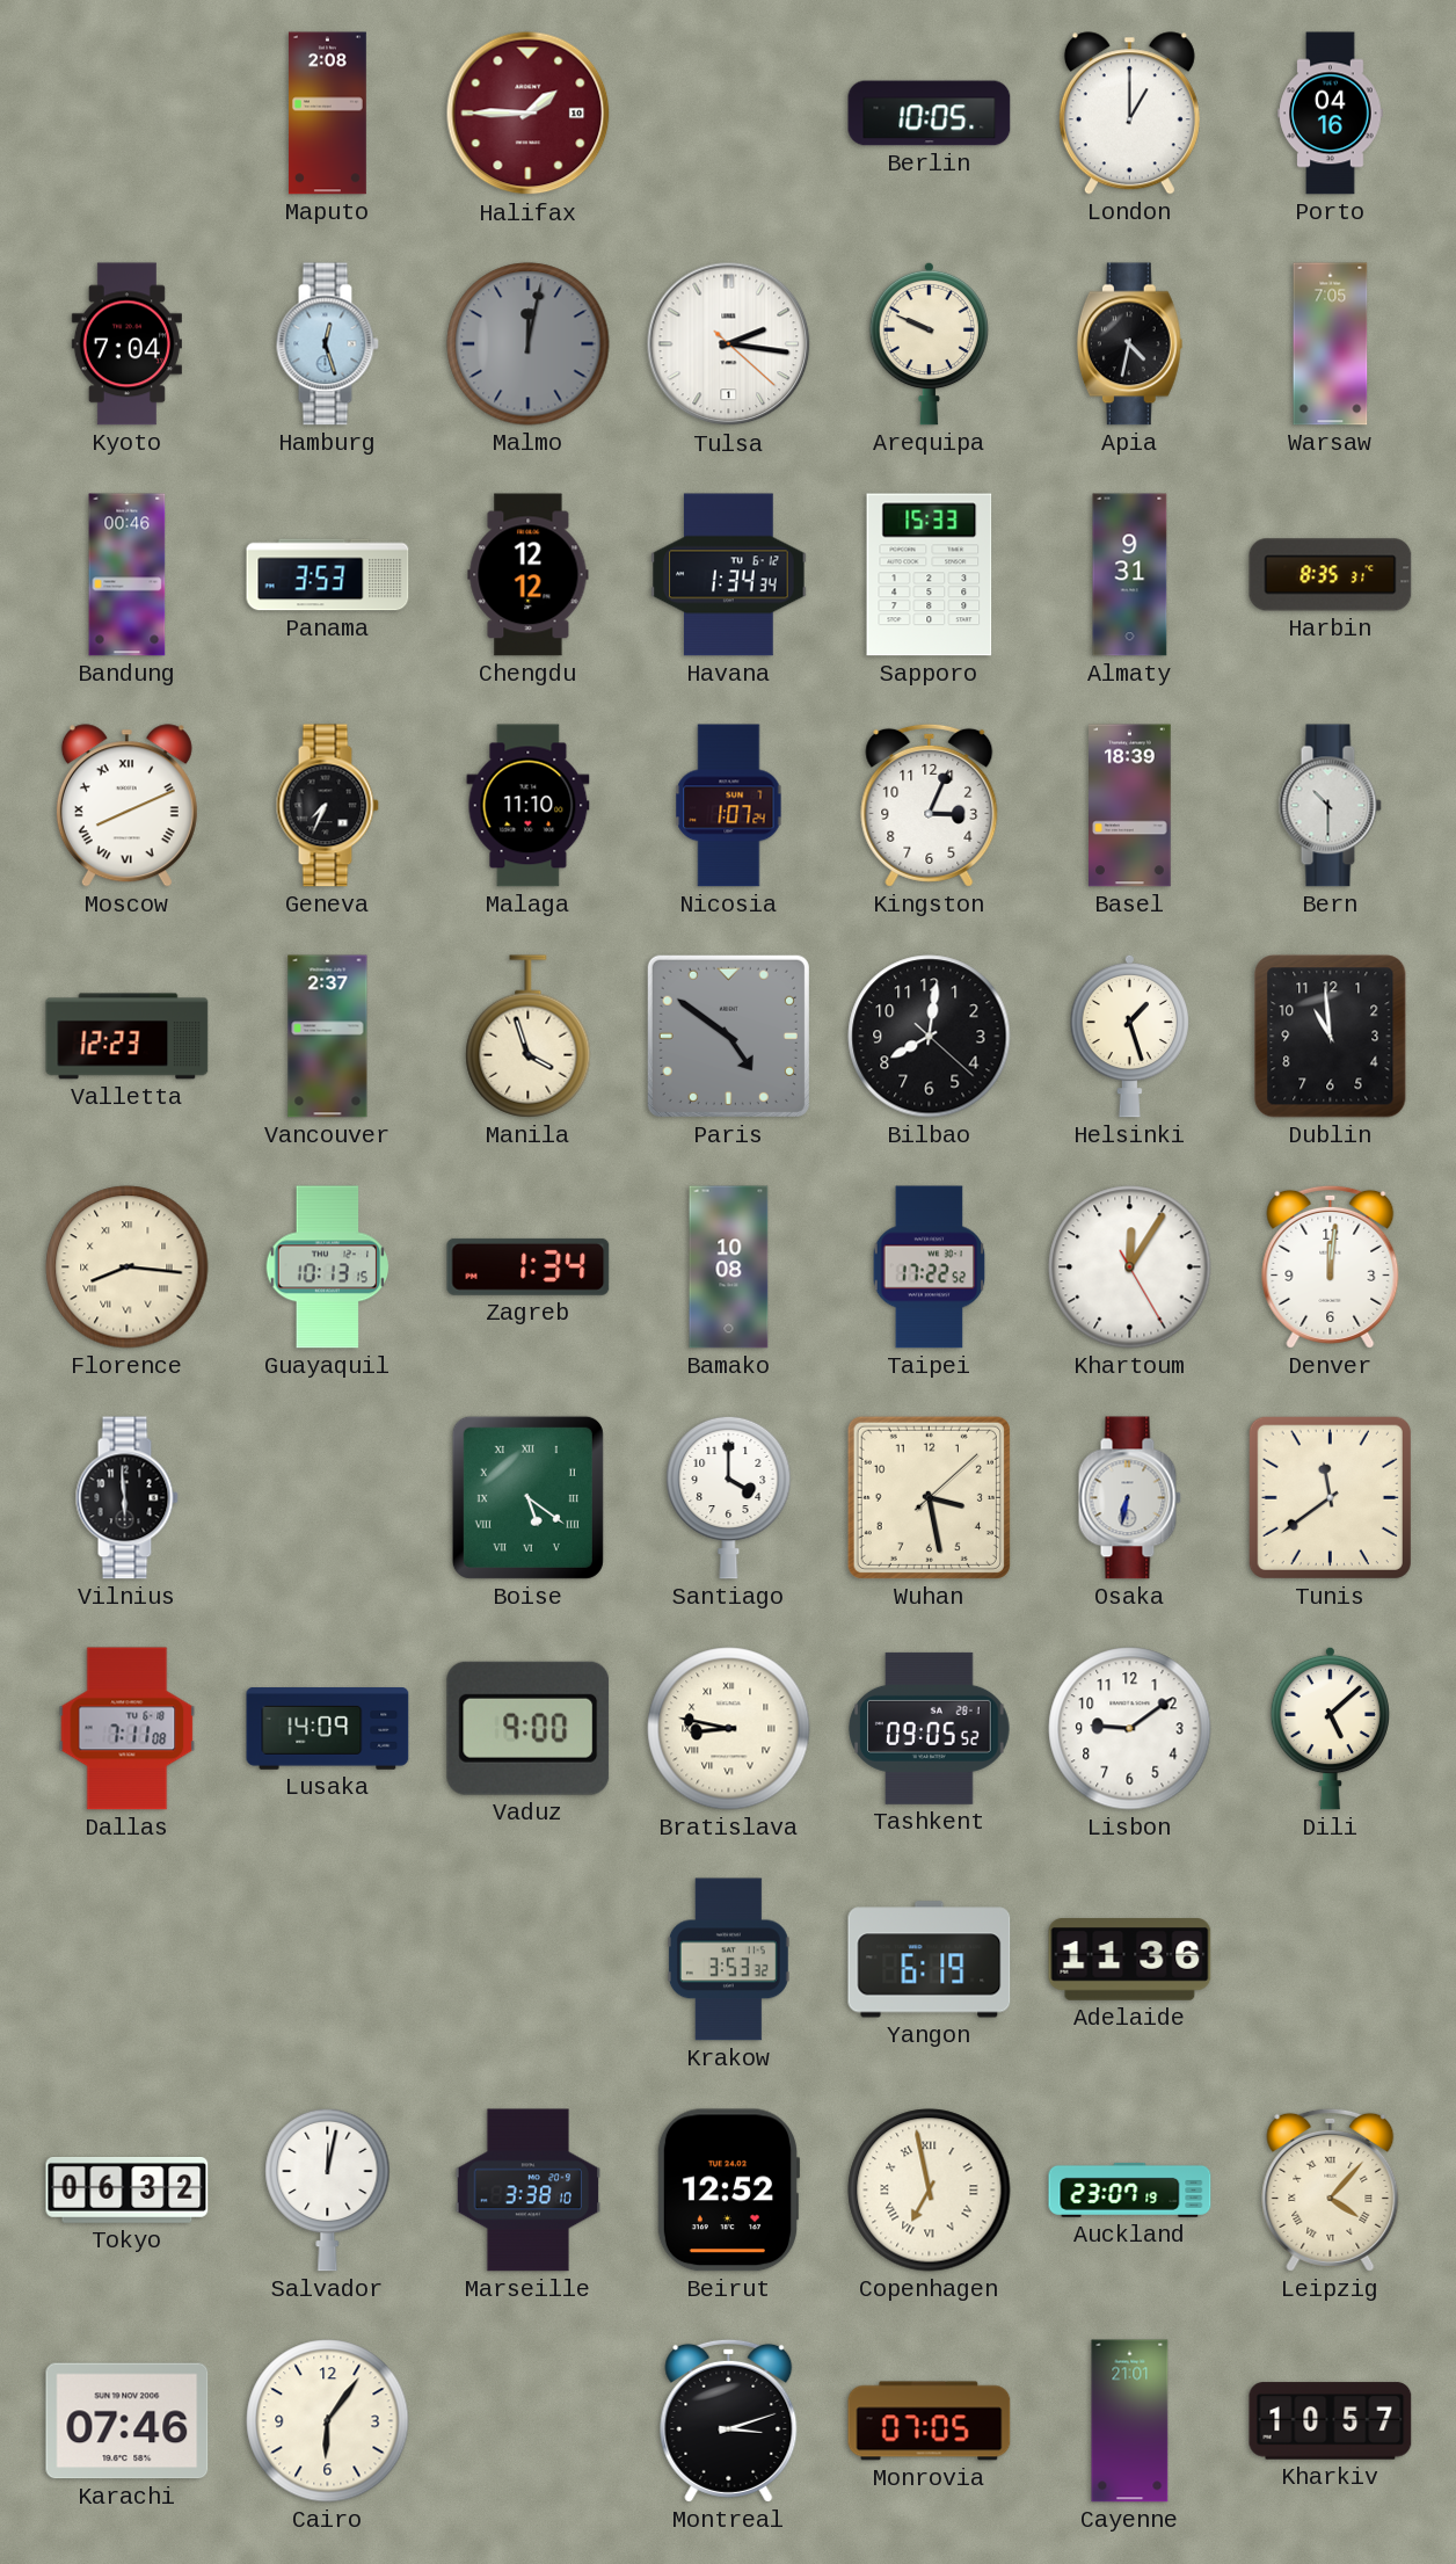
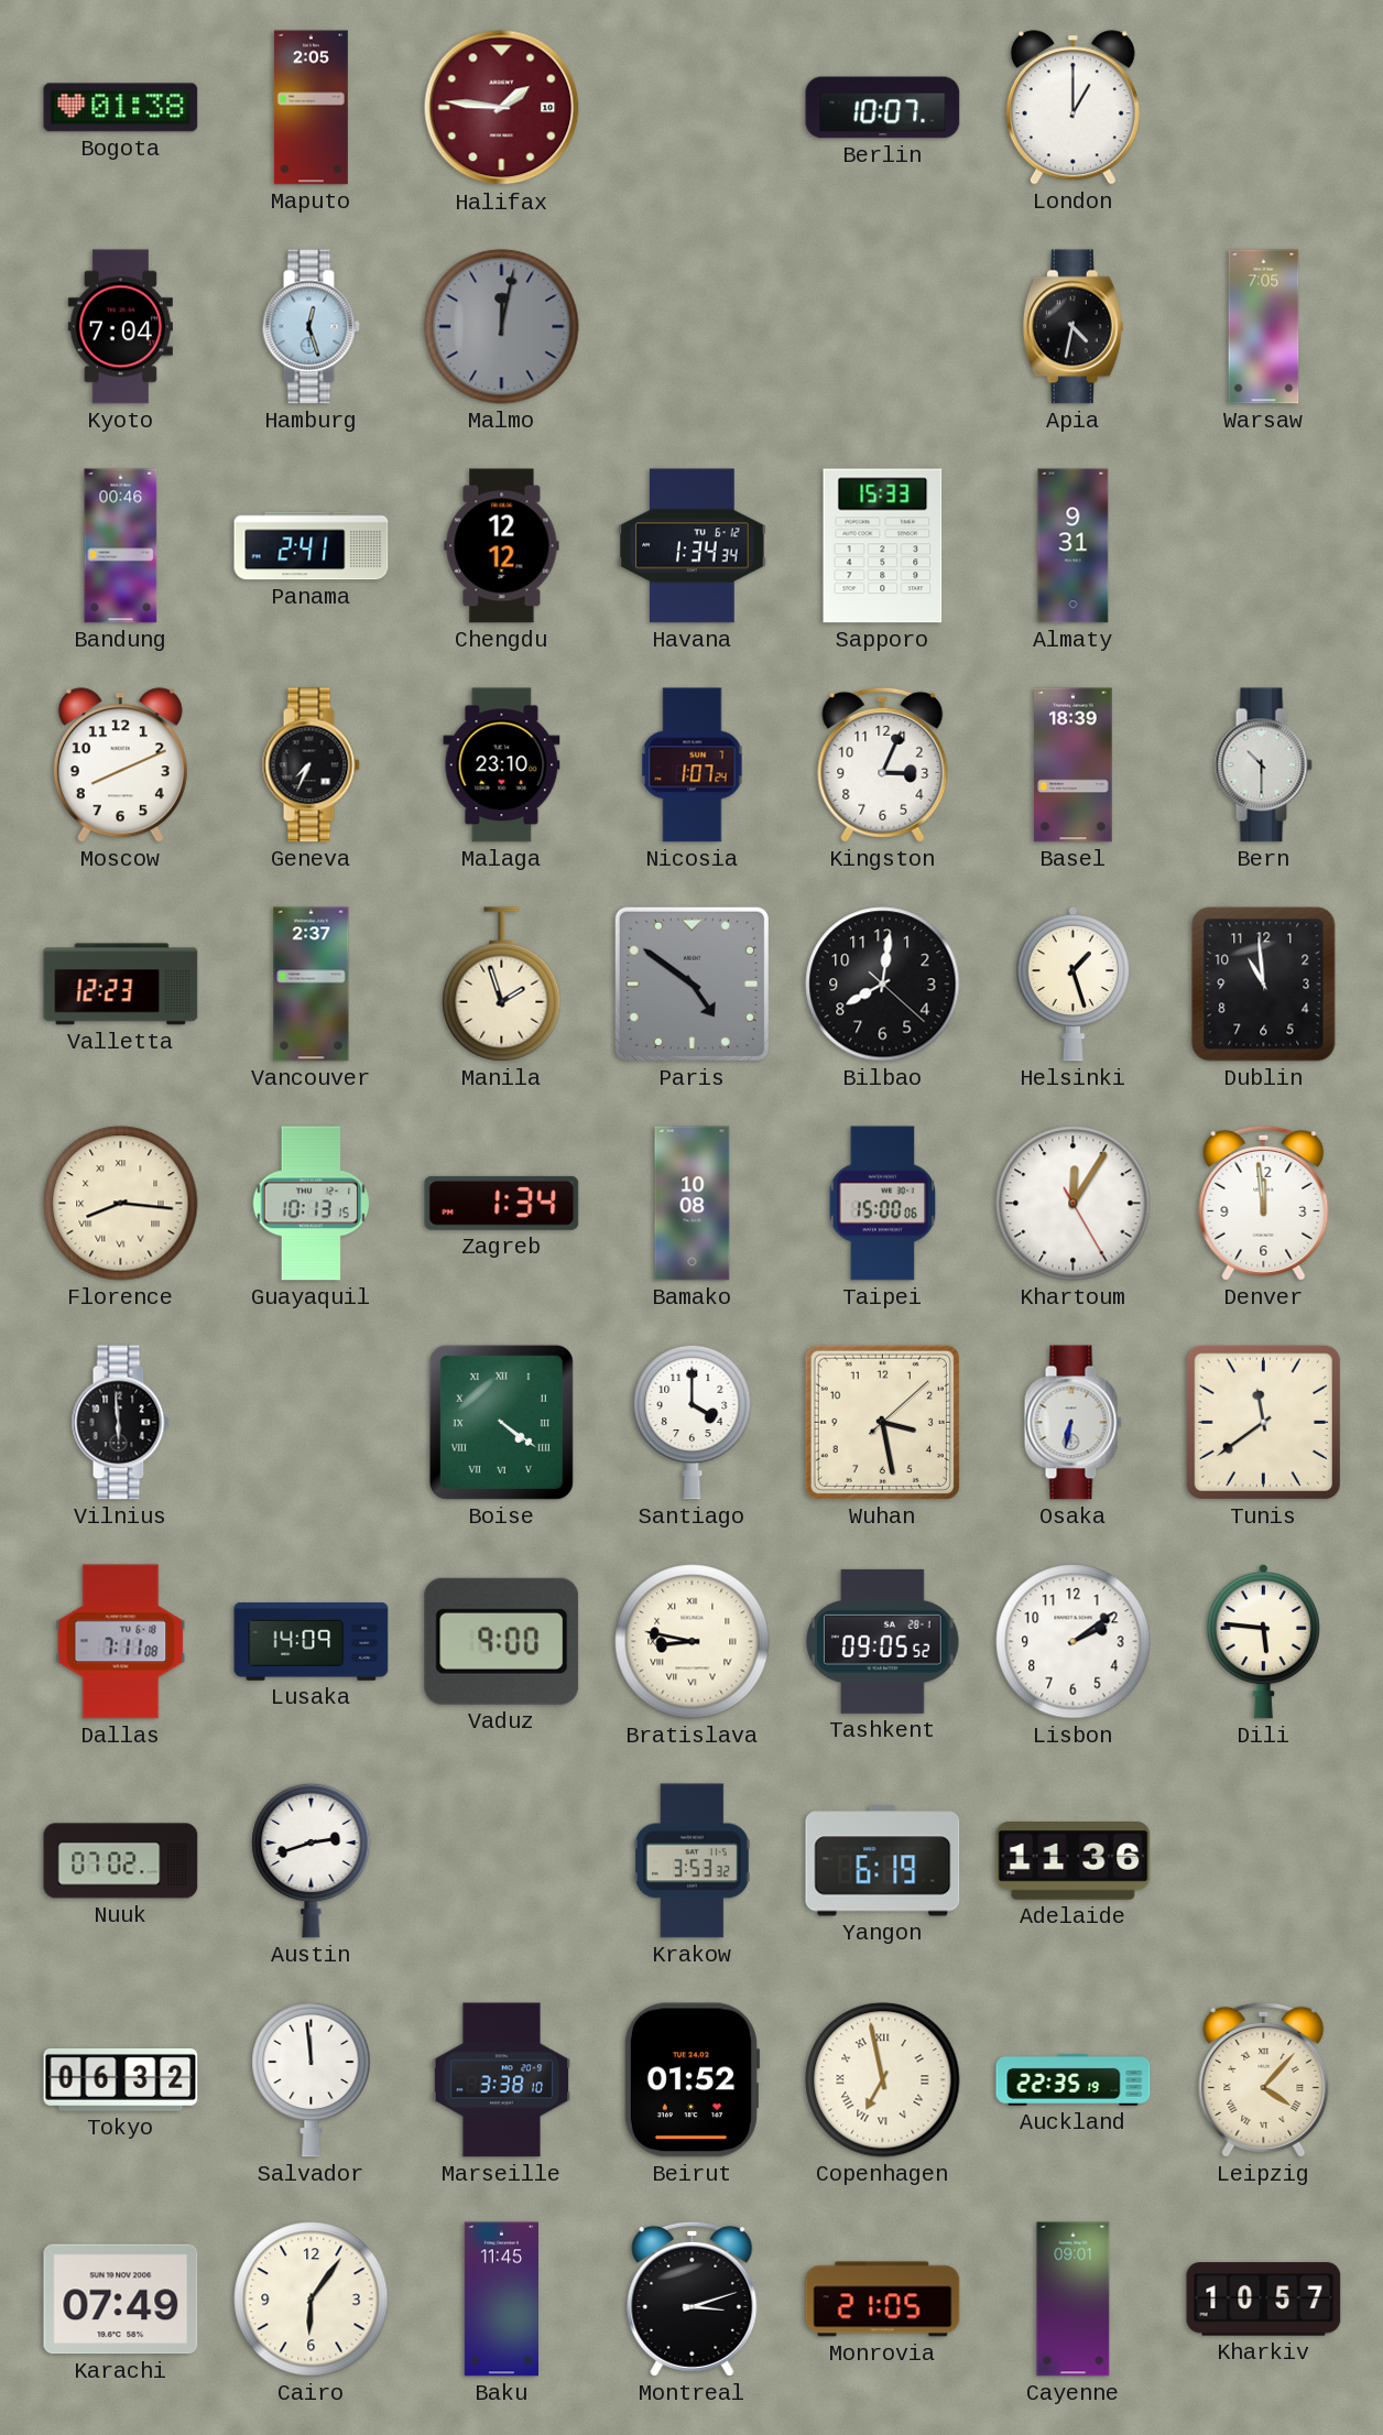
Bogota: none -> 01:38 (121, 108)
Maputo: 2:08 -> 2:05 (311, 108)
Halifax: 1:45 -> 1:46 (502, 108)
Berlin: 10:05 -> 10:07 (883, 108)
Porto: 04:16 -> none (1331, 114)
Tulsa: 2:16 -> none (729, 344)
Arequipa: 9:49 -> none (929, 343)
Panama: 3:53 -> 2:41 (312, 546)
Harbin: 8:35 -> none (1331, 575)
Moscow numerals: Roman -> Arabic (120, 765)
Malaga: 11:10 -> 23:10 (502, 765)
Manila: 3:57 -> 1:57 (502, 985)
Taipei: 17:22 -> 15:00 (883, 1204)
Denver: 12:01 -> 11:59 (1264, 1203)
Boise: 5:21 -> 4:21 (501, 1422)
Lisbon: 9:09 -> 2:09 (1074, 1642)
Dili: 5:08 -> 5:46 (1263, 1641)
Nuuk: none -> 07:02 (121, 1861)
Austin: none -> 2:42 (312, 1860)
Salvador: 12:02 -> 11:59 (312, 2079)
Beirut: 12:52 -> 01:52 (691, 2080)
Auckland: 23:07 -> 22:35 (1074, 2079)
Karachi: 07:46 -> 07:49 (121, 2300)
Baku: none -> 11:45 (501, 2300)
Monrovia: 07:05 -> 21:05 (883, 2300)
Cayenne: 21:01 -> 09:01 (1074, 2300)
